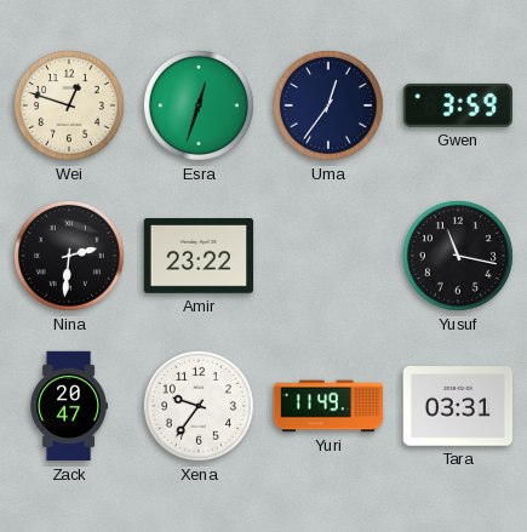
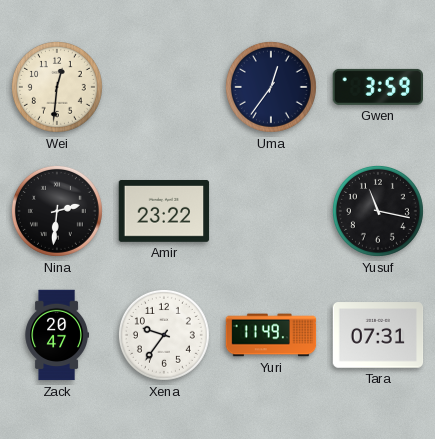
Wei: 12:48 -> 12:31 (57, 87)
Esra: 12:33 -> none (199, 105)
Tara: 03:31 -> 07:31 (378, 335)
